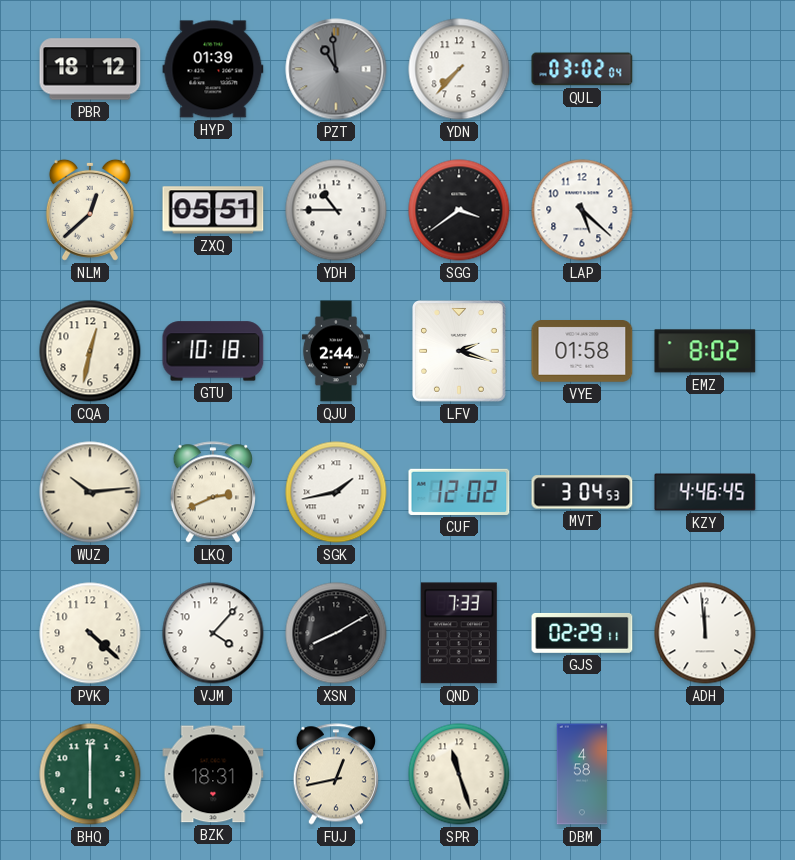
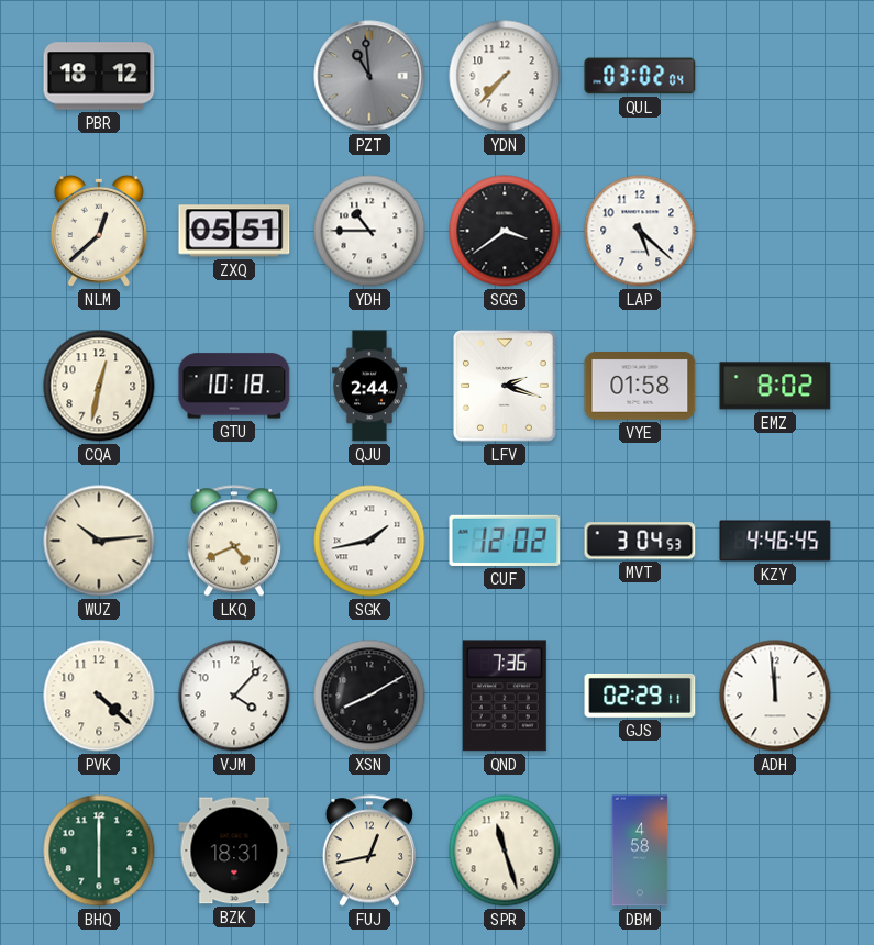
HYP: 01:39 -> none (213, 69)
LKQ: 2:41 -> 4:41 (234, 541)
QND: 7:33 -> 7:36 (505, 696)
